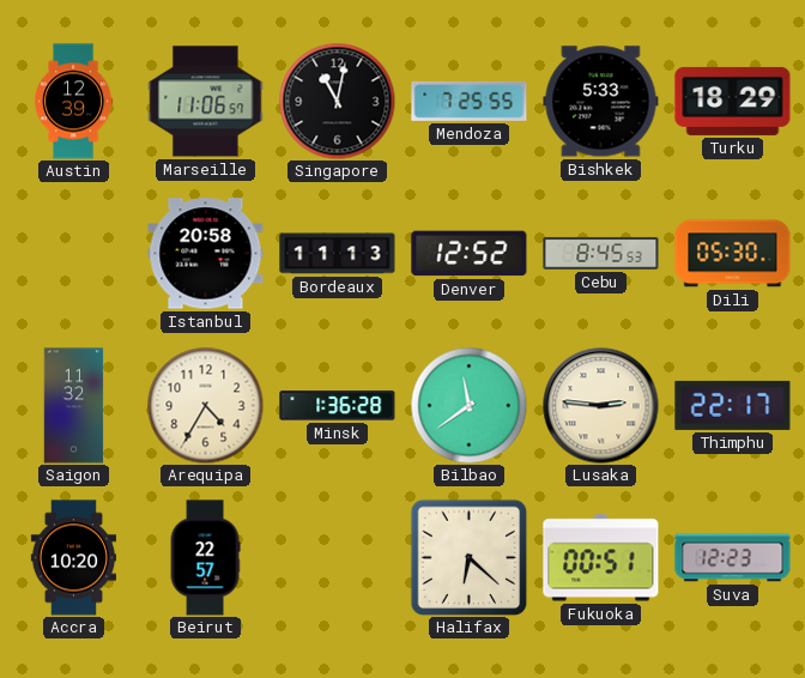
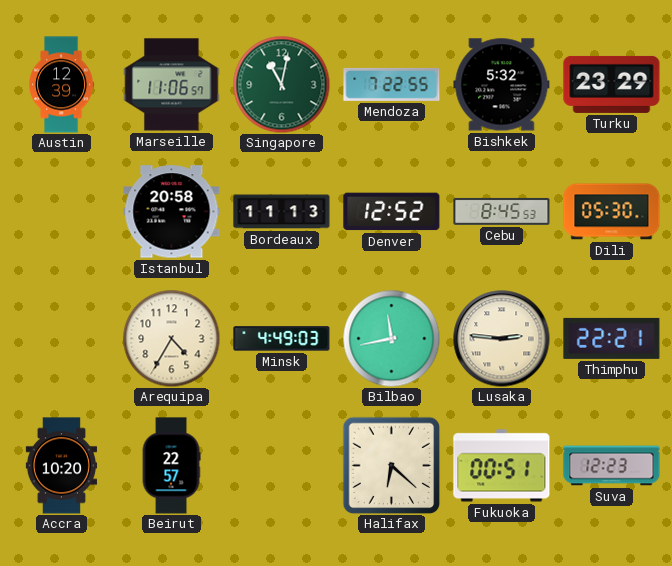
Singapore dial: black -> green (281, 84)
Mendoza: 7:25 -> 7:22 (392, 84)
Bishkek: 5:33 -> 5:32 (502, 85)
Turku: 18:29 -> 23:29 (612, 84)
Saigon: 11:32 -> none (74, 406)
Minsk: 1:36 -> 4:49 (282, 339)
Bilbao: 11:39 -> 11:43 (391, 338)
Thimphu: 22:17 -> 22:21 (612, 338)
